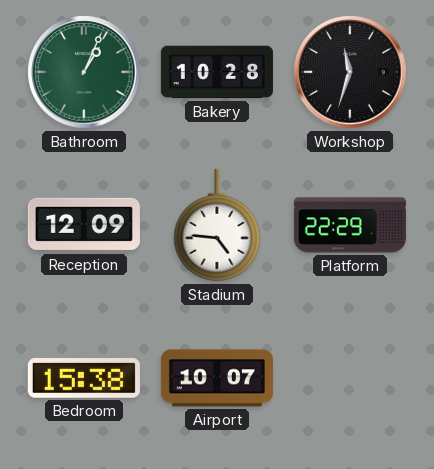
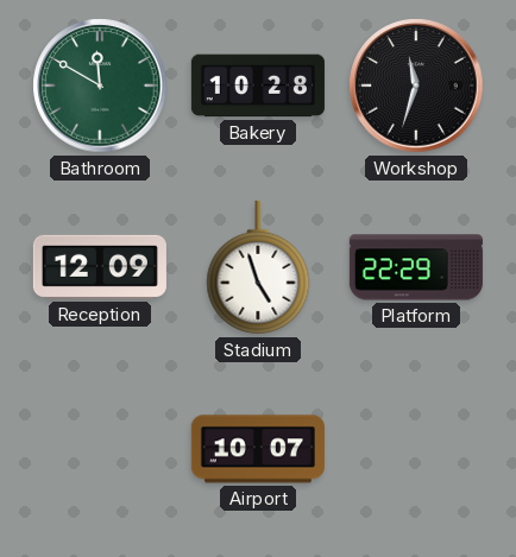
Bathroom: 1:04 -> 11:50 (100, 86)
Stadium: 4:46 -> 4:57 (258, 267)
Bedroom: 15:38 -> none (84, 378)
